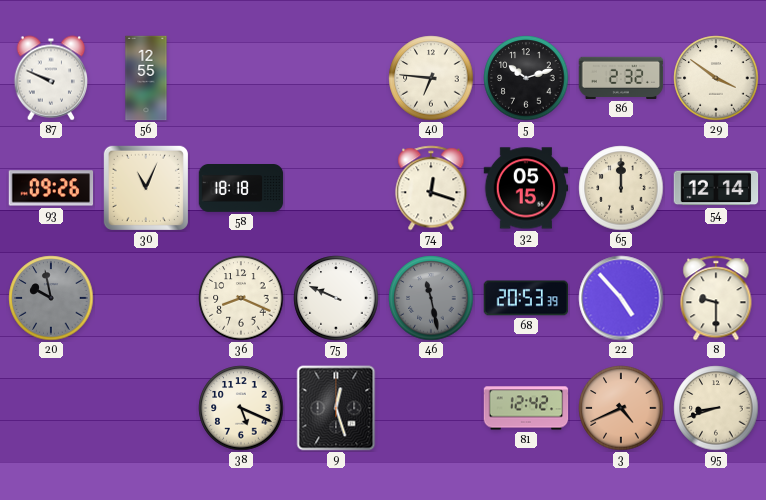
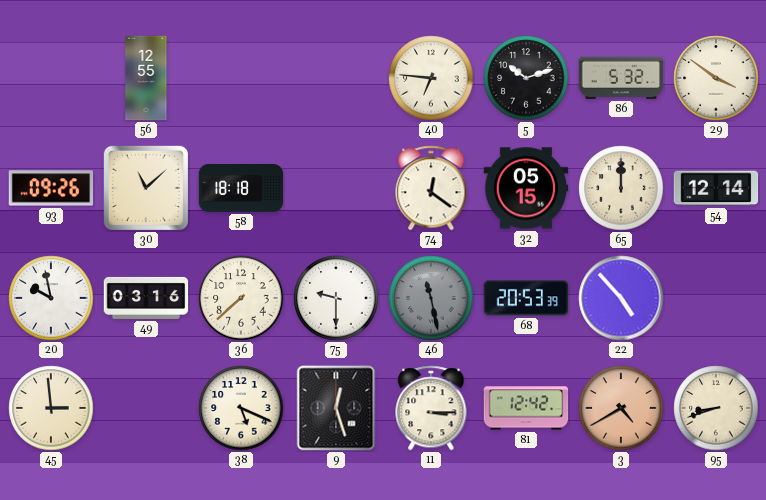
87: 9:49 -> none (51, 78)
86: 2:32 -> 5:32 (621, 78)
30: 11:04 -> 11:08 (146, 188)
74: 12:18 -> 12:21 (431, 188)
20 dial: grey -> white (51, 298)
49: none -> 03:16 (146, 298)
36: 8:19 -> 7:38 (241, 298)
75: 9:49 -> 9:30 (336, 298)
8: 9:30 -> none (716, 298)
45: none -> 2:59 (51, 408)
11: none -> 3:15 (431, 408)
3: 4:41 -> 4:40 (621, 408)
